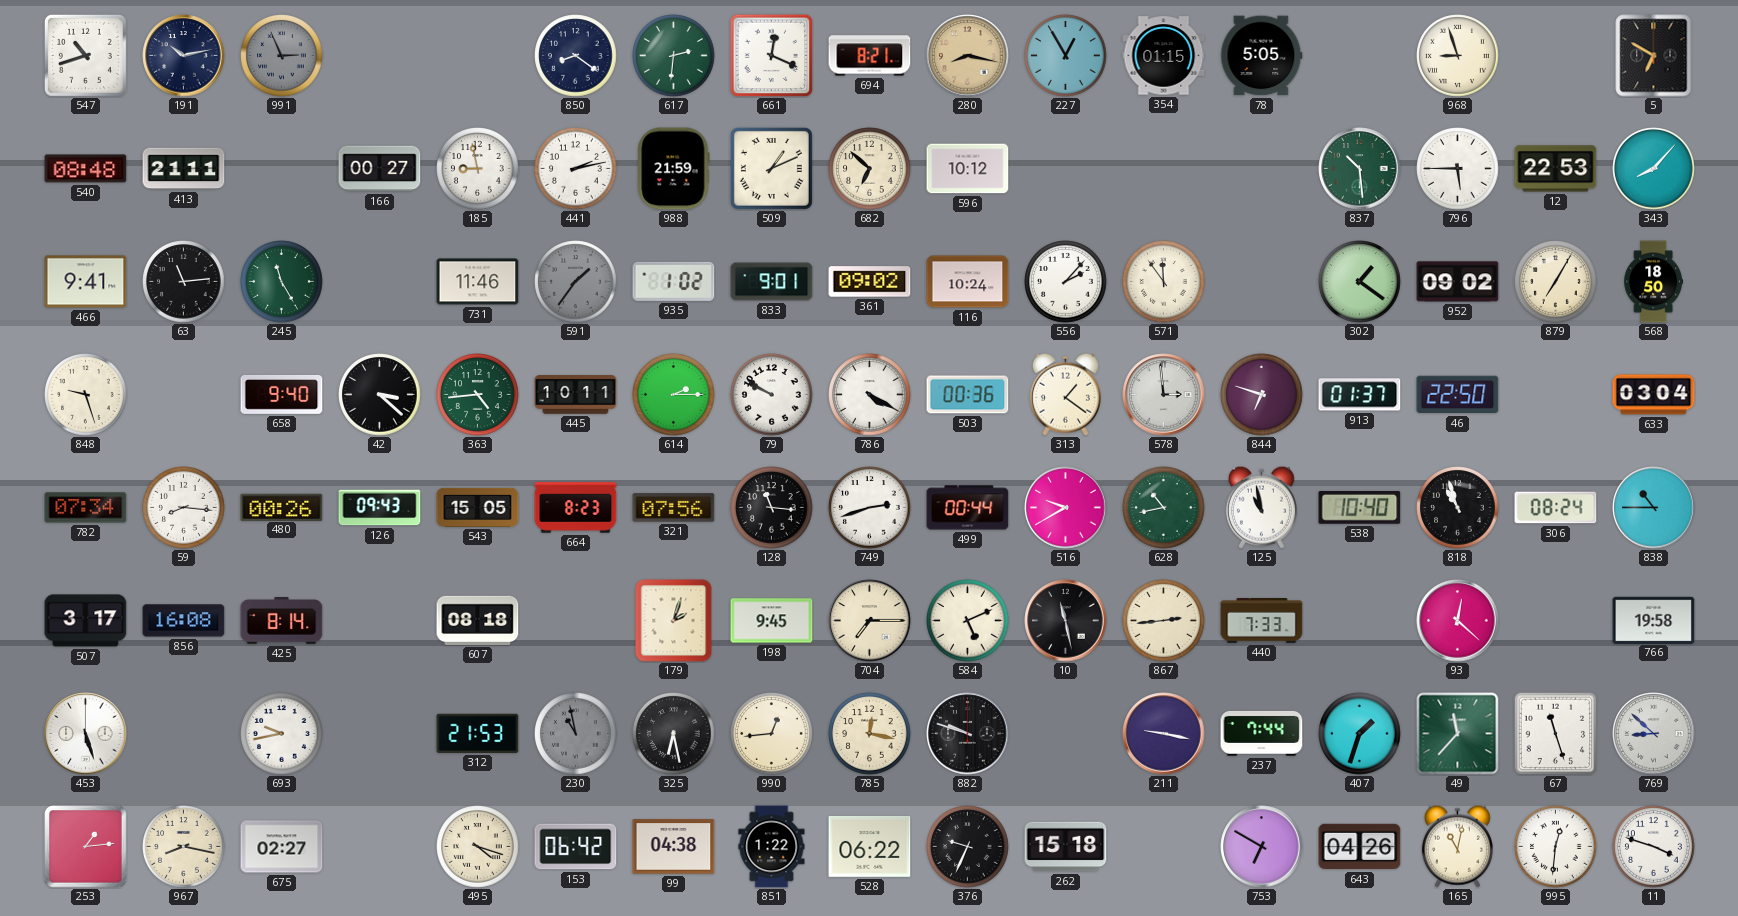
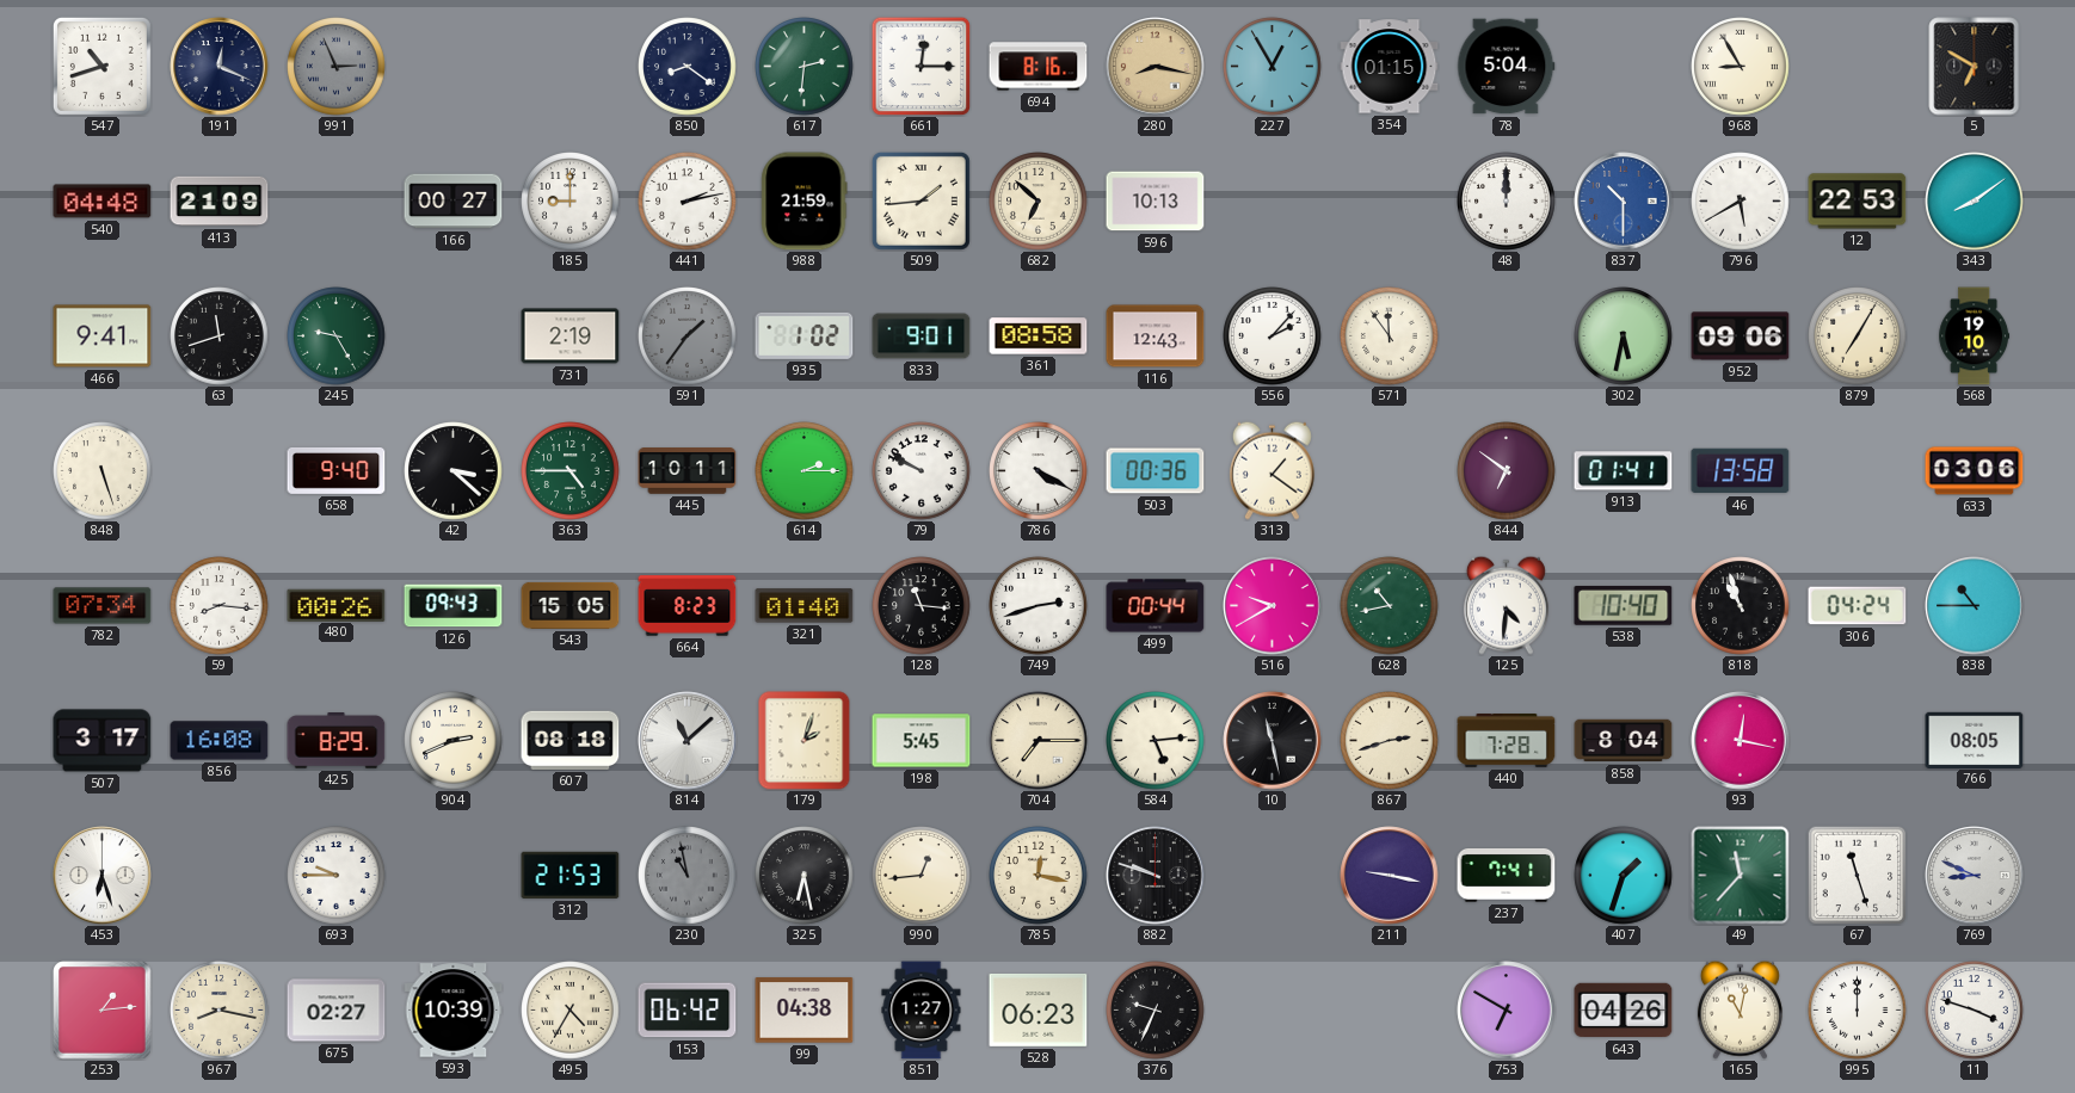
191: 10:13 -> 12:19 (220, 67)
661: 12:19 -> 12:15 (920, 66)
694: 8:21 -> 8:16 (1039, 67)
78: 5:05 -> 5:04 (1507, 67)
968: 8:57 -> 8:55 (1741, 67)
540: 08:48 -> 04:48 (103, 202)
413: 21:11 -> 21:09 (220, 202)
185: 8:58 -> 9:00 (571, 202)
509: 1:11 -> 1:44 (920, 200)
596: 10:12 -> 10:13 (1156, 202)
48: none -> 12:00 (1507, 202)
837: 10:29 -> 10:30 (1624, 202)
837 dial: green -> blue (1624, 202)
796: 5:45 -> 5:40 (1741, 202)
343: 8:07 -> 8:09 (1975, 202)
63: 11:14 -> 11:42 (220, 336)
245: 11:25 -> 9:25 (337, 336)
731: 11:46 -> 2:19 (571, 336)
361: 09:02 -> 08:58 (1039, 336)
116: 10:24 -> 12:43 (1156, 336)
302: 1:21 -> 5:32 (1624, 336)
952: 09:02 -> 09:06 (1741, 336)
568: 18:50 -> 19:10 (1975, 336)
848: 9:27 -> 5:27 (103, 471)
363: 4:44 -> 4:45 (571, 471)
578: 2:59 -> none (1164, 395)
844: 6:48 -> 6:51 (1507, 471)
913: 01:37 -> 01:41 (1624, 471)
46: 22:50 -> 13:58 (1741, 471)
633: 03:04 -> 03:06 (1975, 471)
321: 07:56 -> 01:40 (805, 606)
125: 10:58 -> 4:31 (1506, 605)
306: 08:24 -> 04:24 (1858, 606)
425: 8:14 -> 8:29 (337, 741)
904: none -> 2:41 (454, 741)
814: none -> 11:08 (688, 741)
198: 9:45 -> 5:45 (922, 741)
584: 5:11 -> 5:14 (1156, 741)
867: 2:44 -> 2:42 (1390, 741)
440: 7:33 -> 7:28 (1507, 741)
858: none -> 8:04 (1624, 741)
93: 12:22 -> 12:17 (1741, 741)
766: 19:58 -> 08:05 (1975, 740)
453: 5:27 -> 6:27 (103, 876)
693: 9:43 -> 9:45 (337, 876)
237: 7:44 -> 7:41 (1507, 875)
769: 8:52 -> 8:49 (1975, 876)
593: none -> 10:39 (454, 1011)
495: 4:18 -> 4:35 (571, 1011)
851: 1:22 -> 1:27 (922, 1011)
528: 06:22 -> 06:23 (1039, 1011)
262: 15:18 -> none (1066, 847)
995: 12:31 -> 12:00 (1858, 1011)
